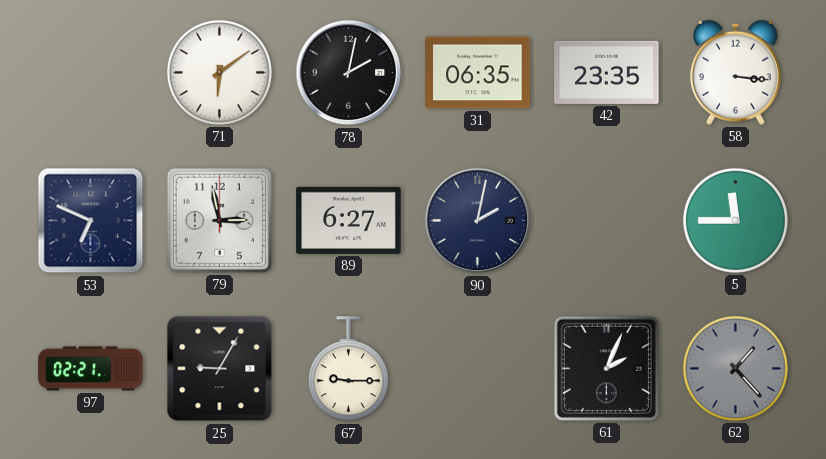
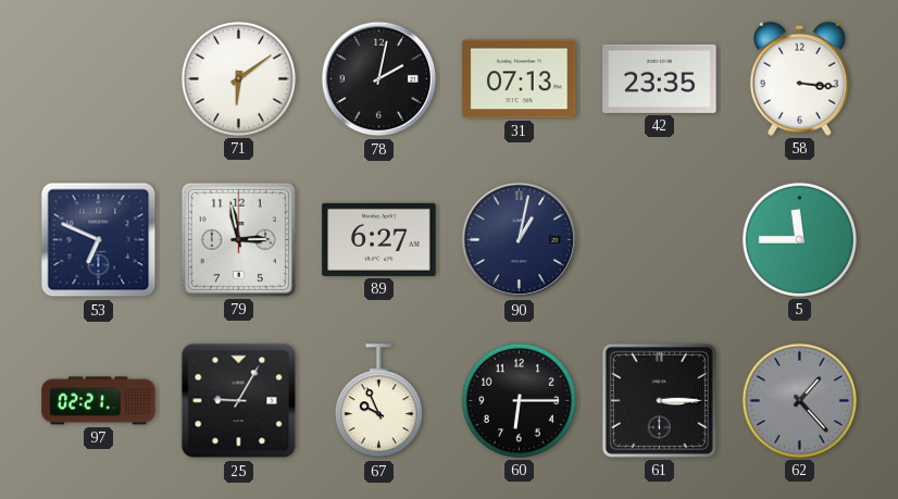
31: 06:35 -> 07:13 (520, 79)
90: 2:02 -> 1:02 (520, 240)
67: 9:15 -> 9:56 (378, 401)
60: none -> 6:15 (519, 400)
61: 2:04 -> 3:15 (659, 400)
